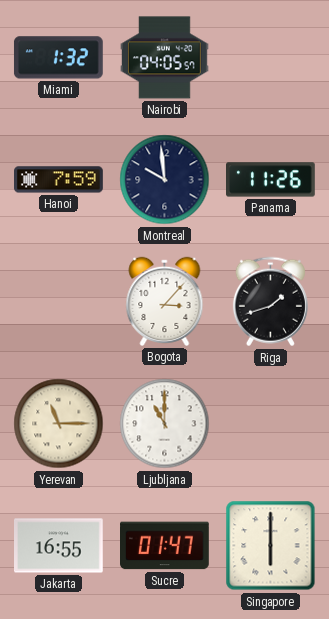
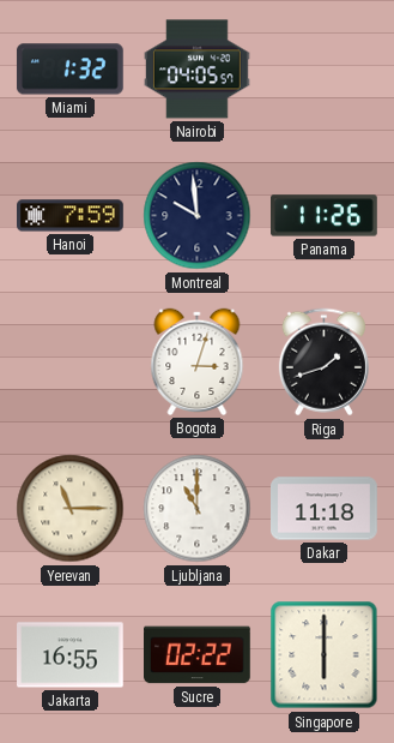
Bogota: 3:07 -> 3:03 (198, 361)
Dakar: none -> 11:18 (325, 509)
Sucre: 01:47 -> 02:22 (198, 655)
